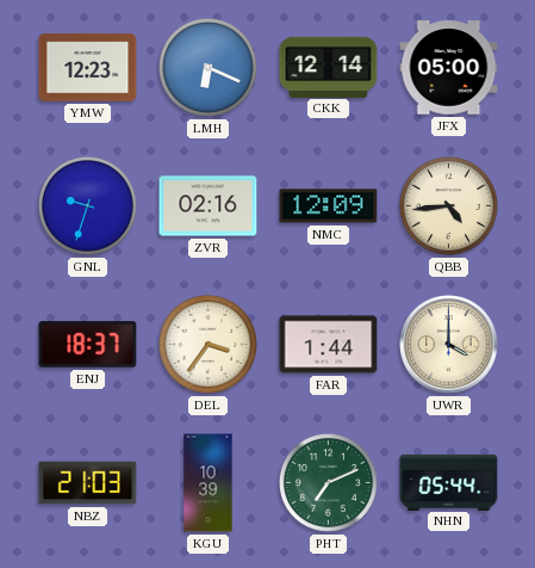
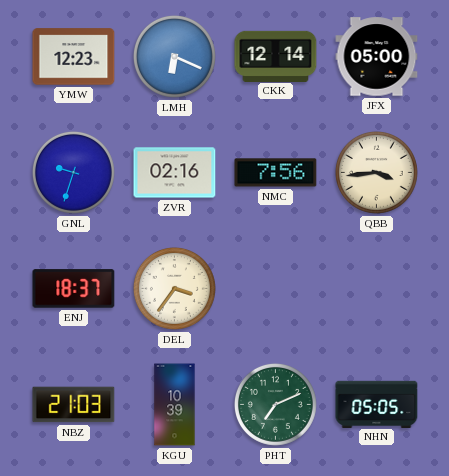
NMC: 12:09 -> 7:56 (276, 173)
QBB: 4:44 -> 3:44 (376, 172)
FAR: 1:44 -> none (329, 345)
UWR: 4:00 -> none (449, 345)
NHN: 05:44 -> 05:05 (377, 404)
